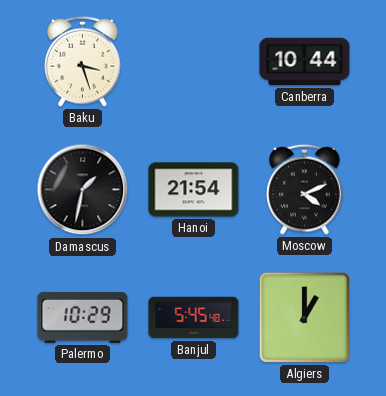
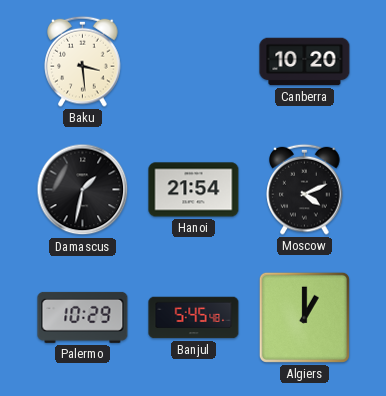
Baku: 3:27 -> 3:29 (83, 61)
Canberra: 10:44 -> 10:20 (305, 62)
